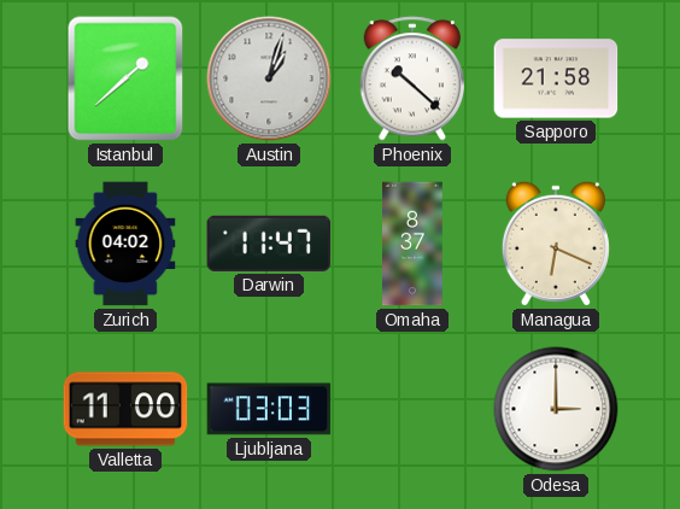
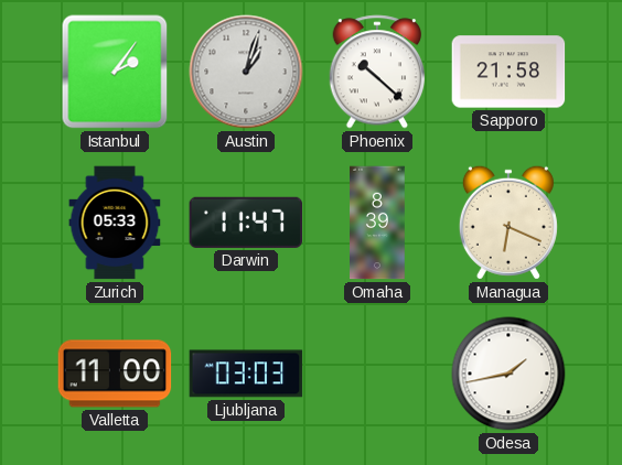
Istanbul: 1:38 -> 2:06 (115, 72)
Zurich: 04:02 -> 05:33 (115, 223)
Omaha: 8:37 -> 8:39 (377, 223)
Odesa: 3:00 -> 1:43 (508, 374)
